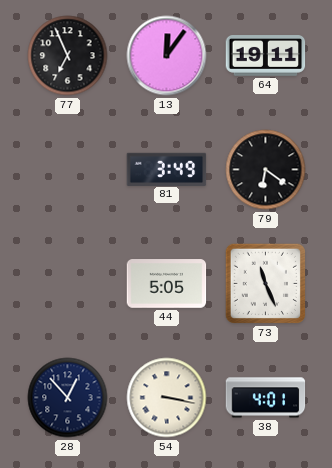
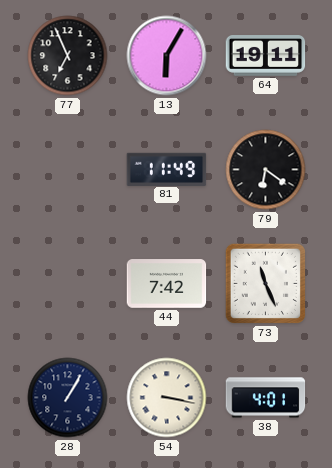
13: 12:06 -> 6:05 (167, 56)
81: 3:49 -> 11:49 (167, 169)
44: 5:05 -> 7:42 (167, 284)
28: 12:53 -> 1:05 (68, 398)
